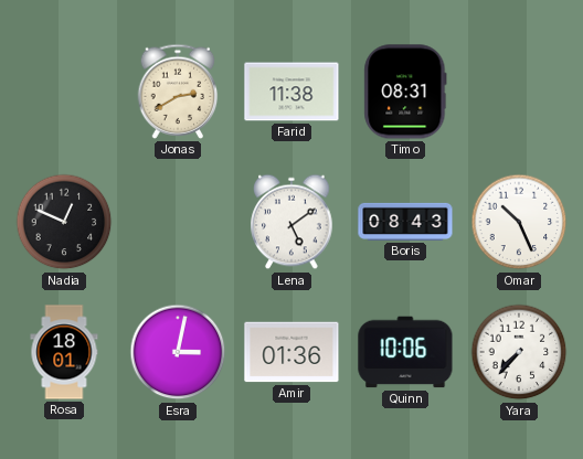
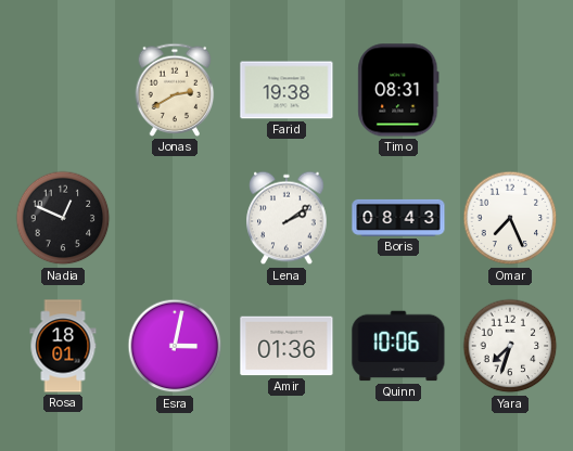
Farid: 11:38 -> 19:38 (286, 90)
Lena: 5:09 -> 2:09 (286, 218)
Omar: 10:26 -> 7:26 (510, 218)
Yara: 7:37 -> 7:33 (510, 346)
